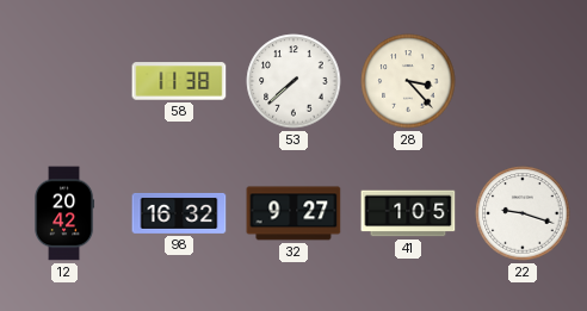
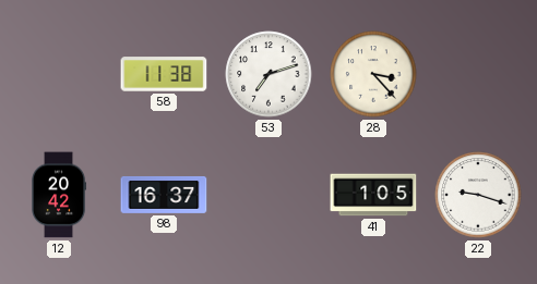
53: 7:38 -> 7:12 (268, 74)
98: 16:32 -> 16:37 (164, 195)
32: 9:27 -> none (293, 213)
